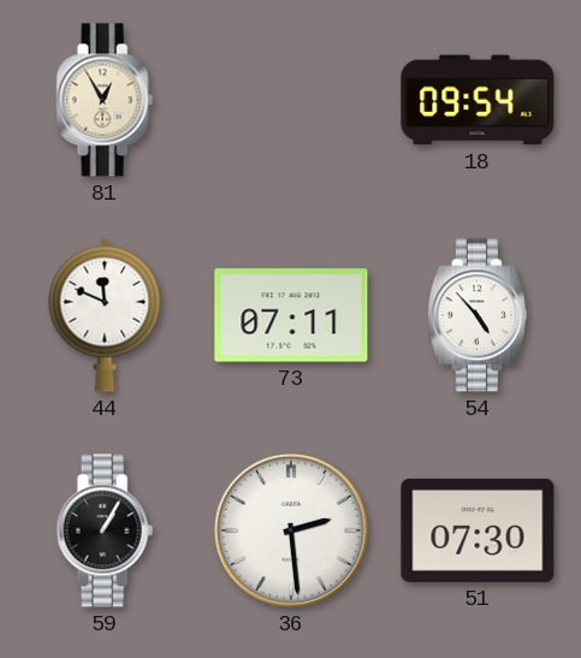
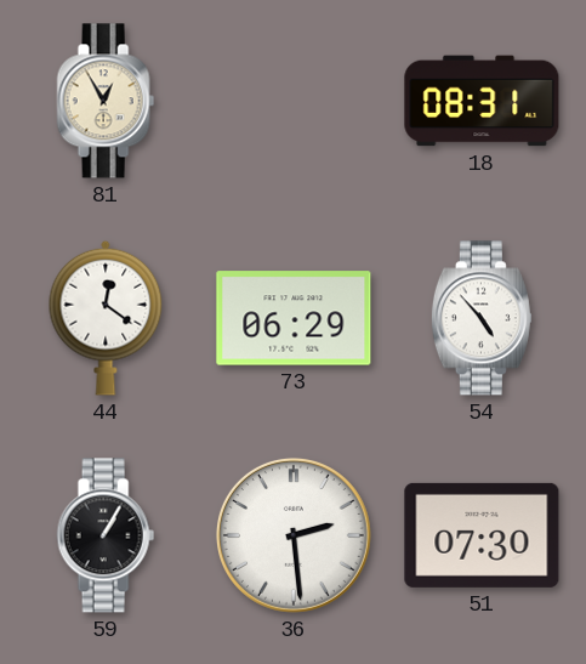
18: 09:54 -> 08:31 (482, 101)
44: 11:49 -> 12:21 (106, 318)
73: 07:11 -> 06:29 (294, 318)
